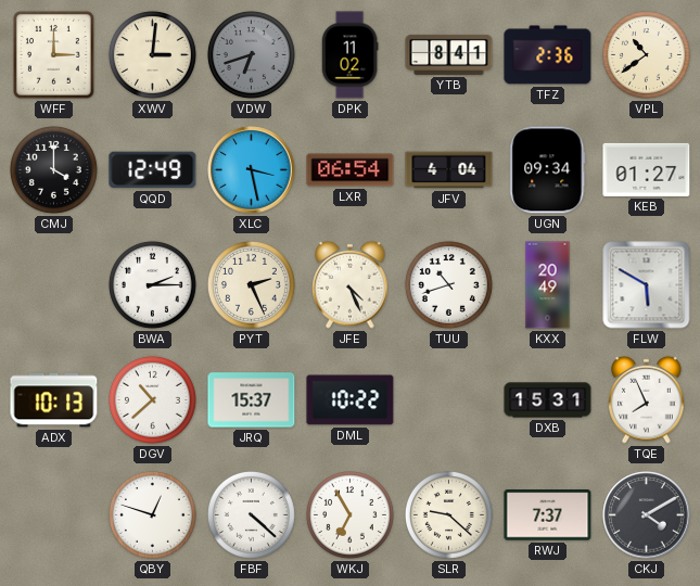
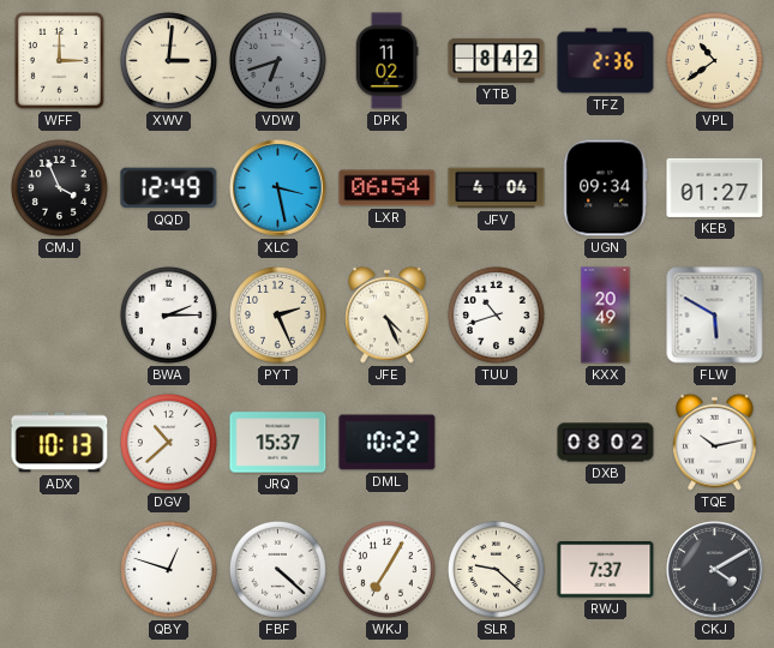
YTB: 8:41 -> 8:42 (497, 60)
CMJ: 4:00 -> 3:56 (59, 187)
DXB: 15:31 -> 08:02 (606, 443)
TQE: 7:56 -> 10:13 (715, 442)
WKJ: 6:55 -> 7:05 (386, 569)
